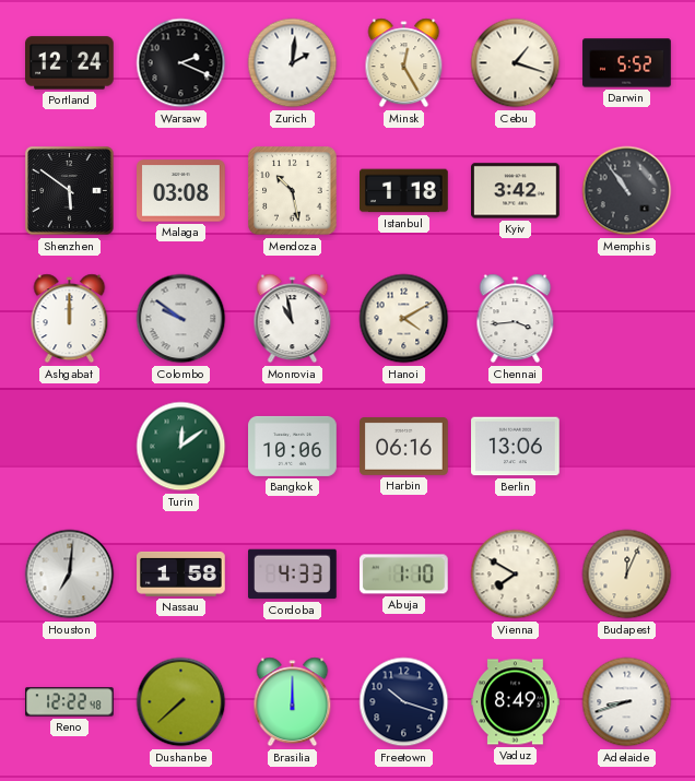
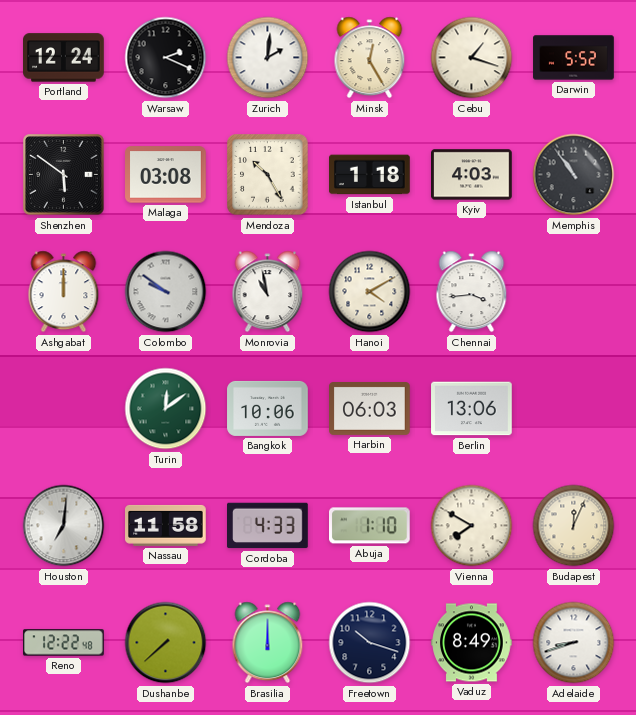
Mendoza: 10:28 -> 10:25 (268, 175)
Kyiv: 3:42 -> 4:03 (472, 175)
Harbin: 06:16 -> 06:03 (370, 409)
Nassau: 1:58 -> 11:58 (166, 525)
